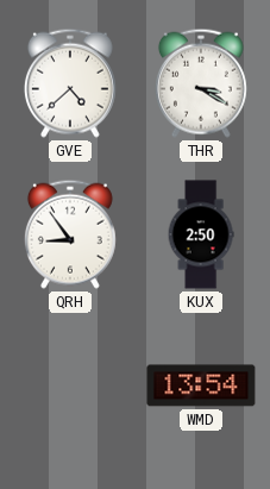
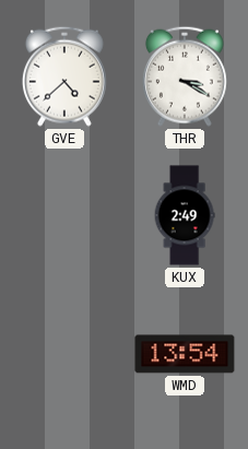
QRH: 8:54 -> none (70, 234)
KUX: 2:50 -> 2:49 (185, 215)
